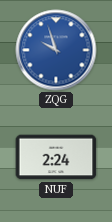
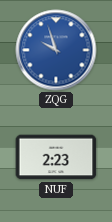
NUF: 2:24 -> 2:23 (56, 157)
